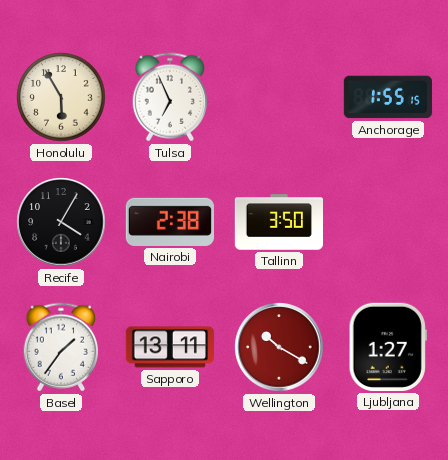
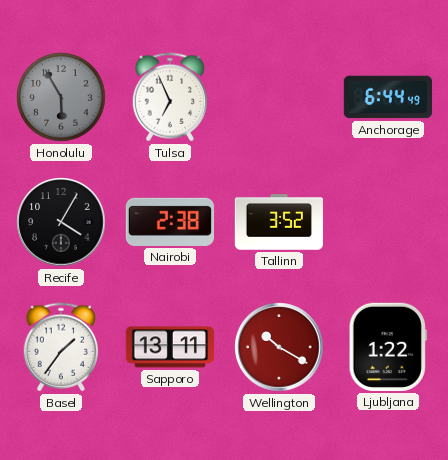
Honolulu dial: cream -> grey (61, 97)
Anchorage: 1:55 -> 6:44 (387, 97)
Tallinn: 3:50 -> 3:52 (278, 222)
Ljubljana: 1:27 -> 1:22 (388, 347)
